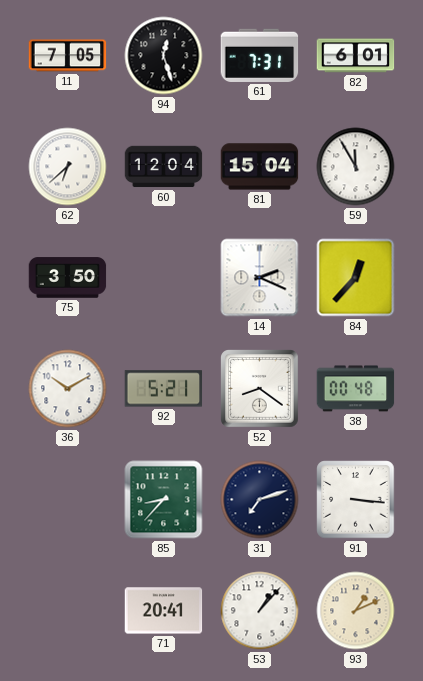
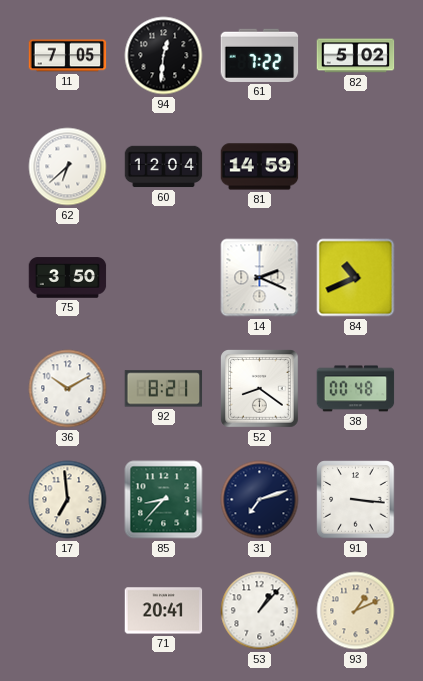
94: 12:27 -> 12:31 (164, 56)
61: 7:31 -> 7:22 (260, 55)
82: 6:01 -> 5:02 (356, 56)
81: 15:04 -> 14:59 (260, 167)
59: 11:55 -> none (356, 167)
84: 12:37 -> 10:41 (356, 278)
92: 5:21 -> 8:21 (164, 389)
17: none -> 6:59 (68, 500)
